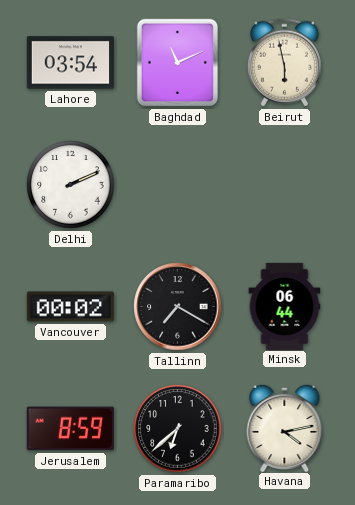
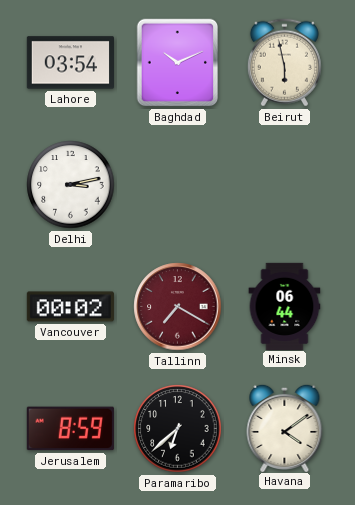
Baghdad: 11:11 -> 10:11 (178, 63)
Delhi: 2:11 -> 3:13 (71, 185)
Tallinn dial: black -> burgundy (178, 307)
Havana: 4:13 -> 4:09 (285, 427)
